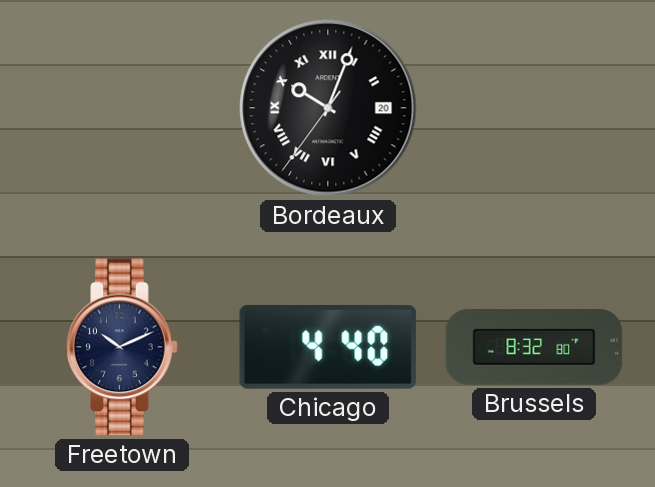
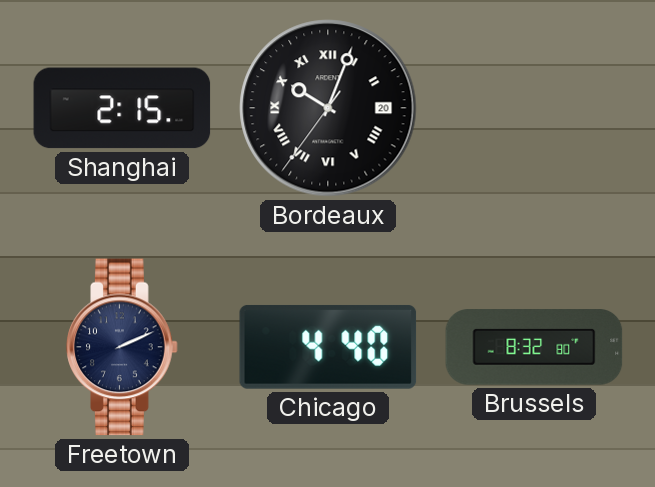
Shanghai: none -> 2:15 (122, 108)
Freetown: 10:11 -> 2:11 (122, 347)
